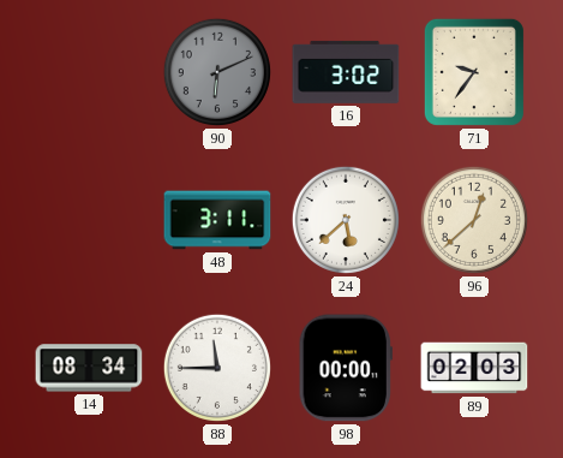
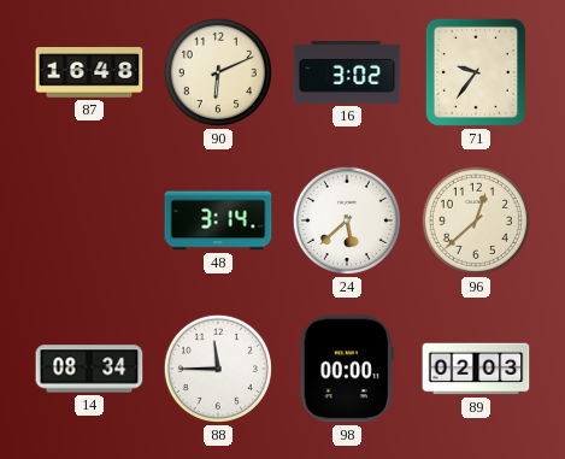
87: none -> 16:48 (89, 72)
90 dial: grey -> cream (218, 72)
48: 3:11 -> 3:14 (218, 220)
